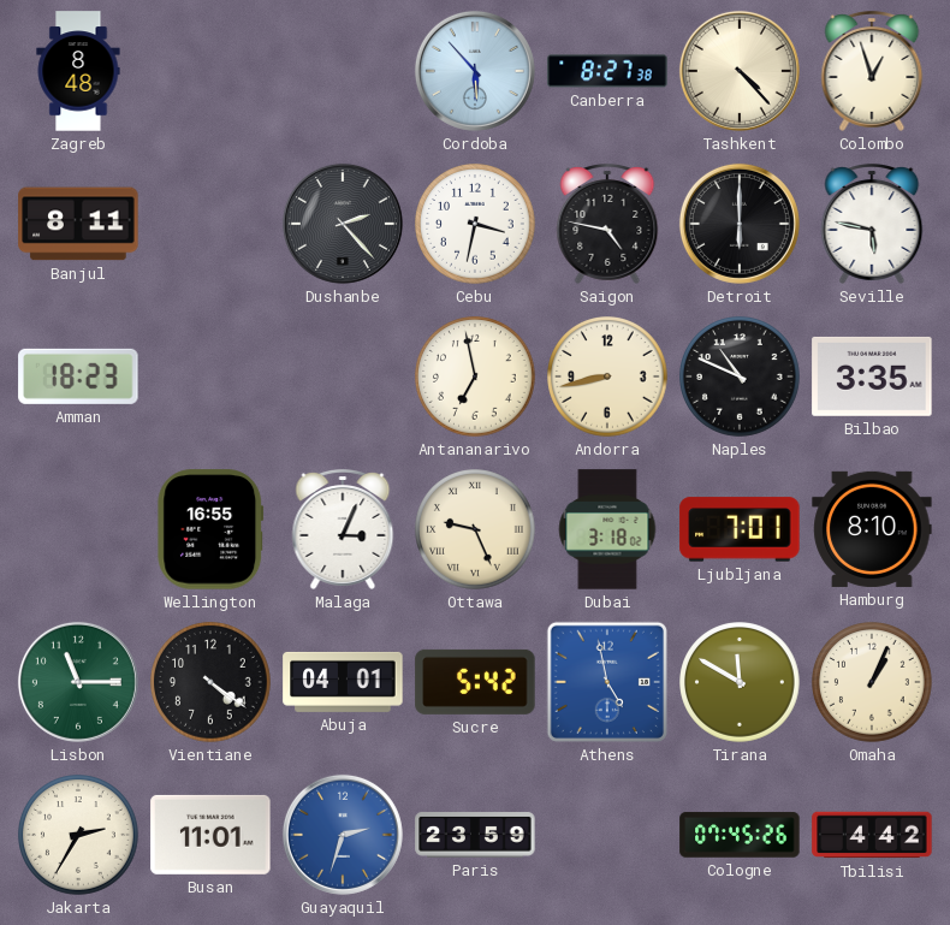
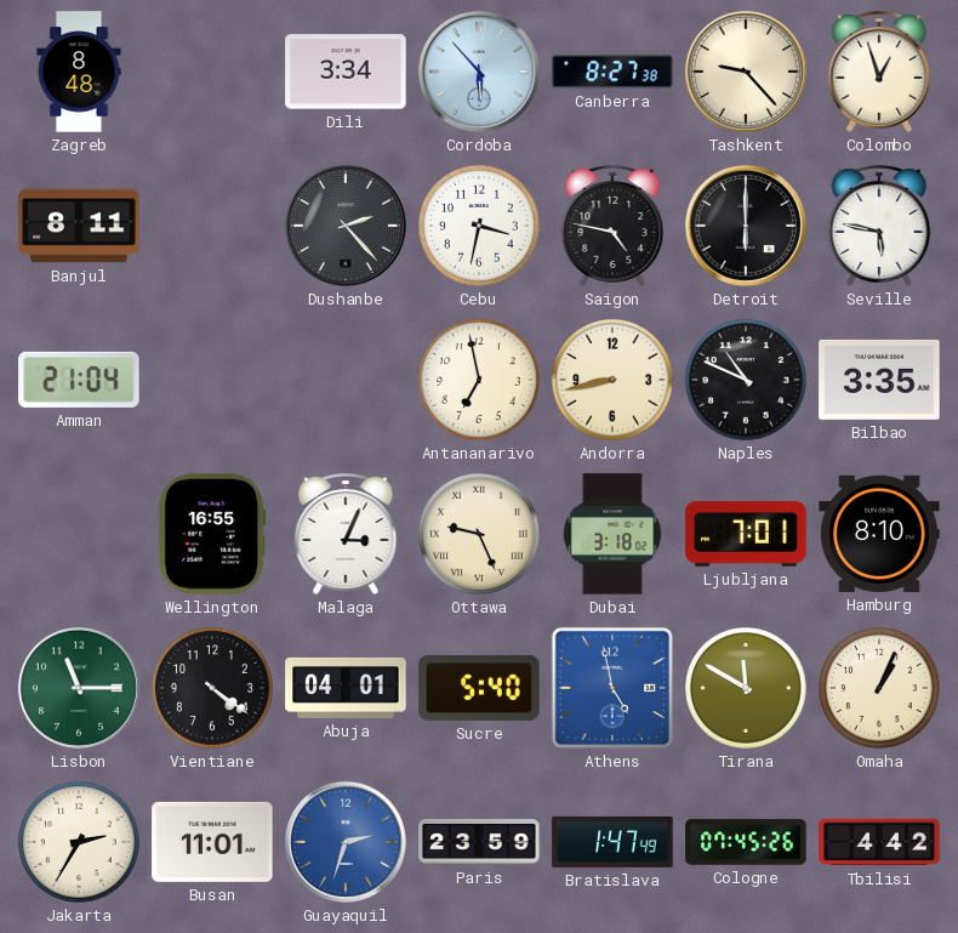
Dili: none -> 3:34 (346, 72)
Tashkent: 4:23 -> 9:23 (746, 72)
Amman: 18:23 -> 21:04 (79, 380)
Sucre: 5:42 -> 5:40 (479, 688)
Bratislava: none -> 1:47 (612, 842)
